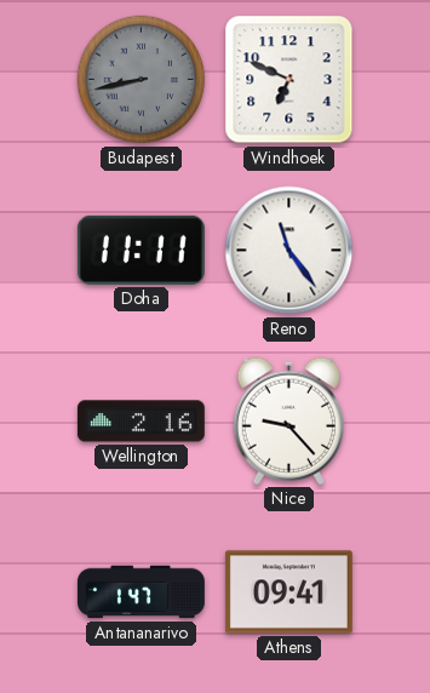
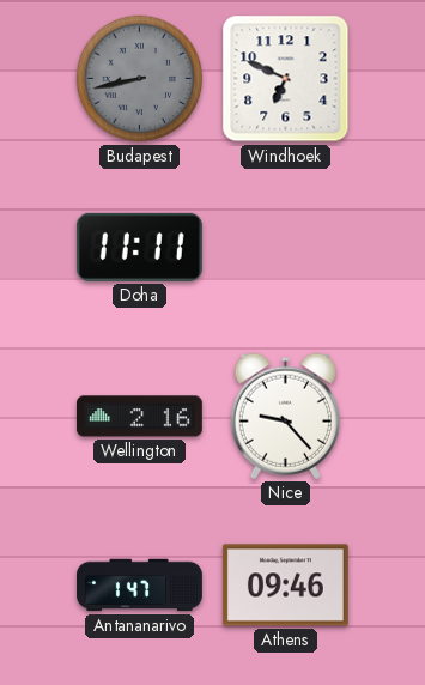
Reno: 11:24 -> none (289, 251)
Athens: 09:41 -> 09:46 (285, 586)
